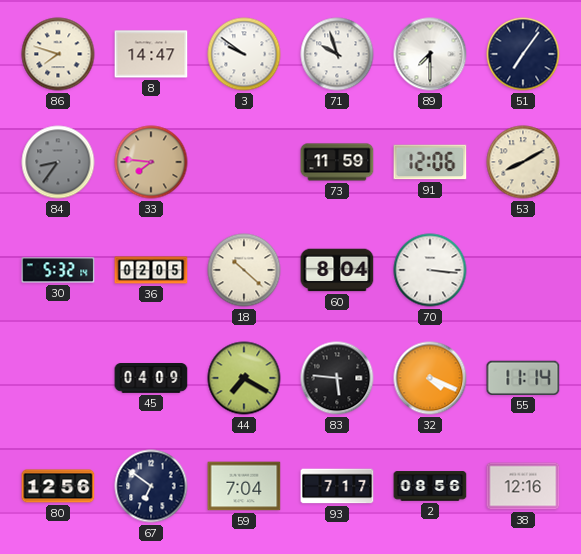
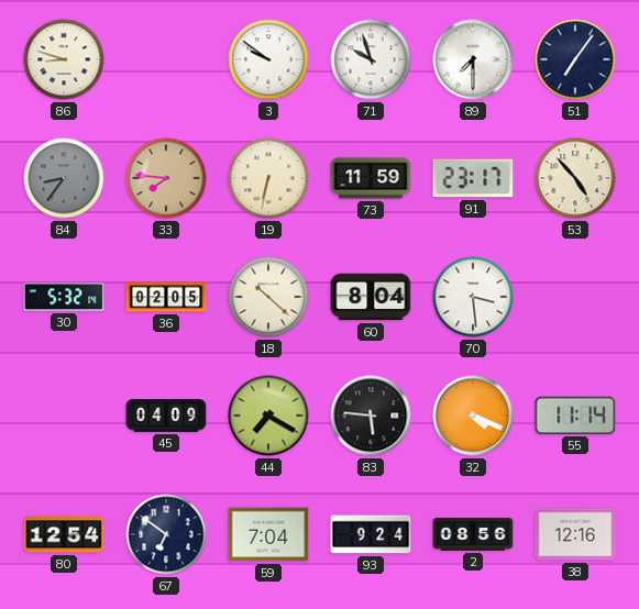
86: 7:48 -> 8:48 (64, 59)
8: 14:47 -> none (151, 54)
19: none -> 6:32 (268, 178)
91: 12:06 -> 23:17 (473, 178)
53: 8:10 -> 4:53 (575, 178)
70: 3:16 -> 3:29 (473, 297)
80: 12:56 -> 12:54 (64, 534)
93: 7:17 -> 9:24 (371, 534)
